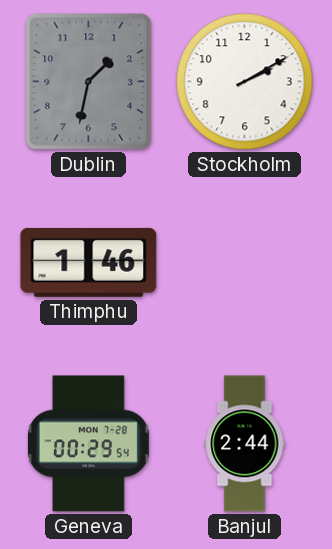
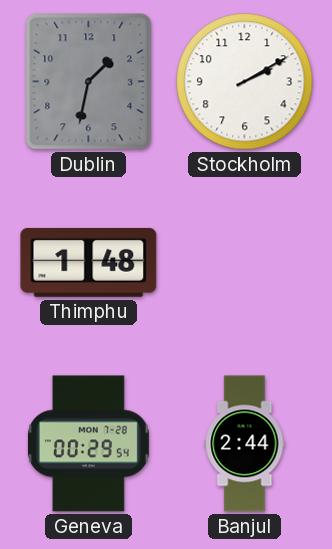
Thimphu: 1:46 -> 1:48 (89, 262)
